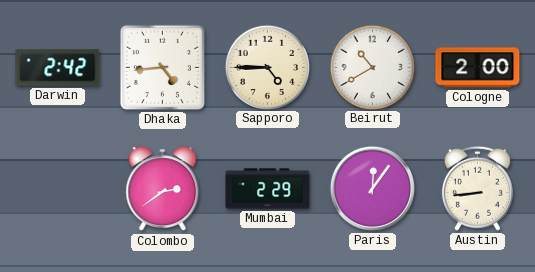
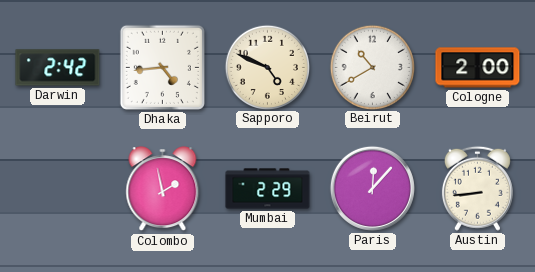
Sapporo: 4:45 -> 4:49 (267, 67)
Colombo: 2:39 -> 1:58 (163, 189)
Paris: 12:06 -> 12:07 (372, 188)
